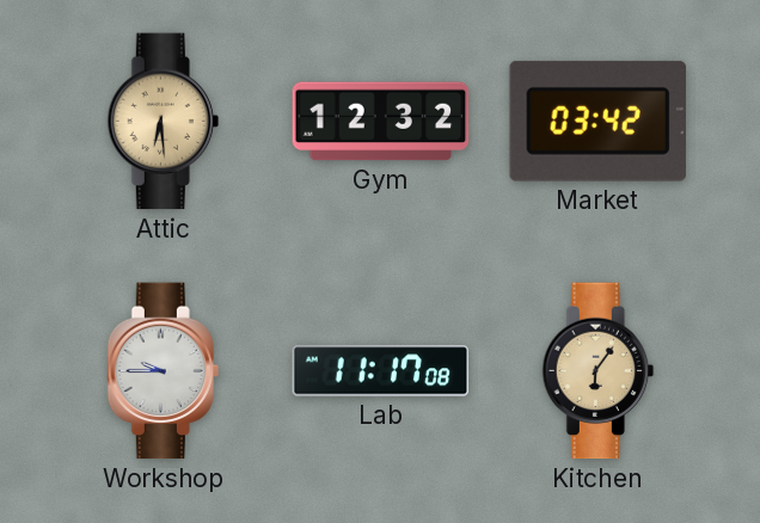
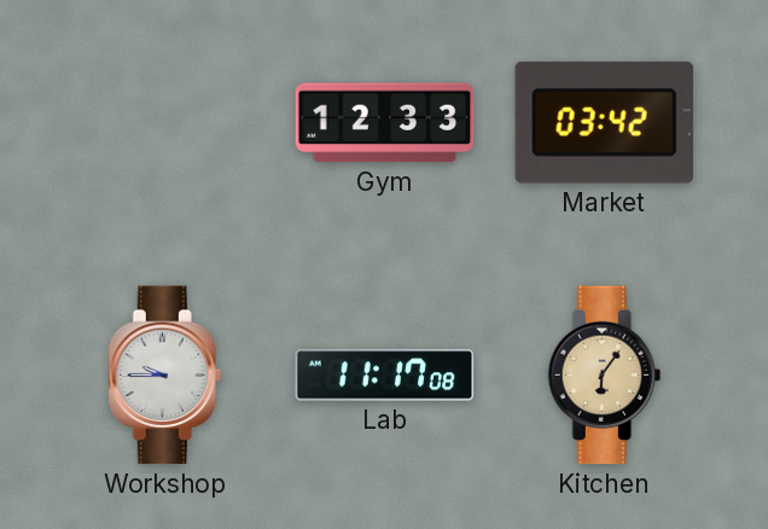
Attic: 6:29 -> none (163, 122)
Gym: 12:32 -> 12:33 (385, 123)
